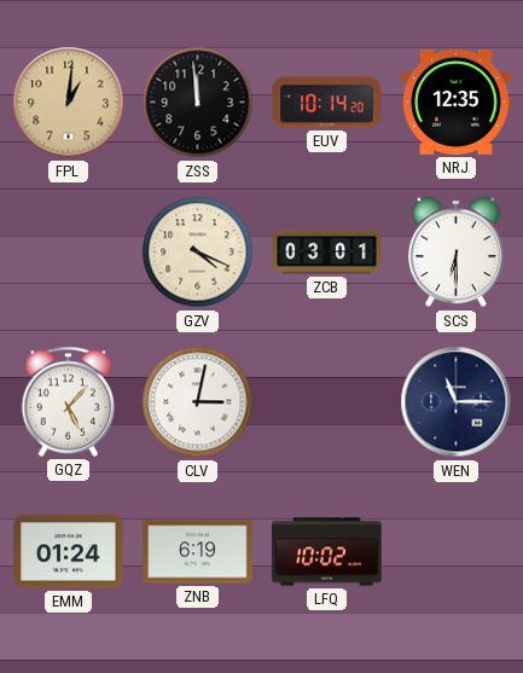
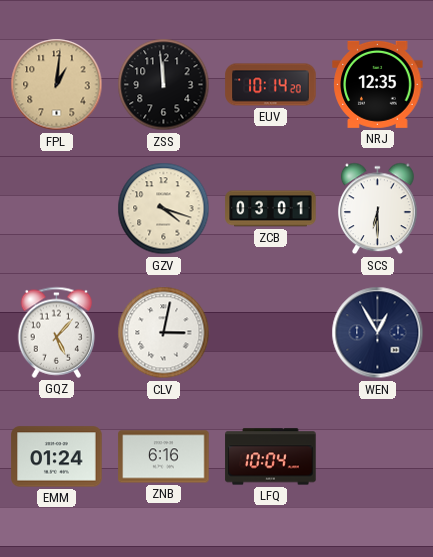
GZV: 4:19 -> 4:18 (164, 209)
WEN: 11:15 -> 12:55 (378, 333)
ZNB: 6:19 -> 6:16 (164, 457)
LFQ: 10:02 -> 10:04 (271, 457)
